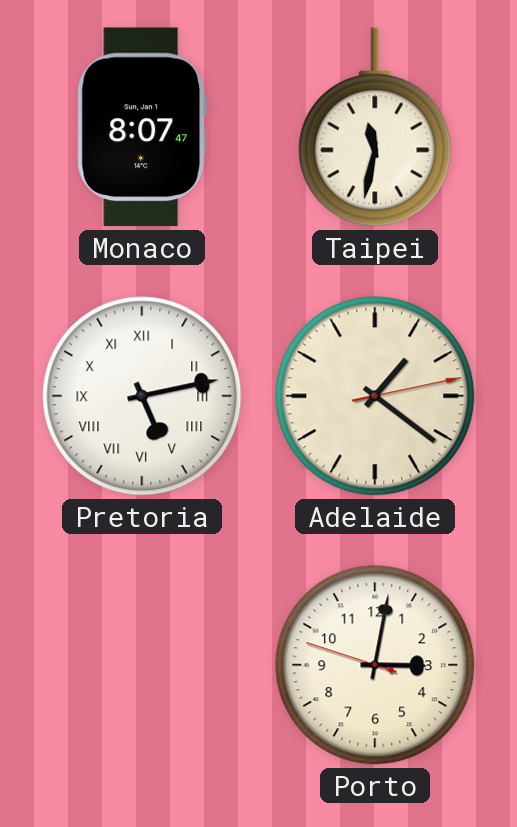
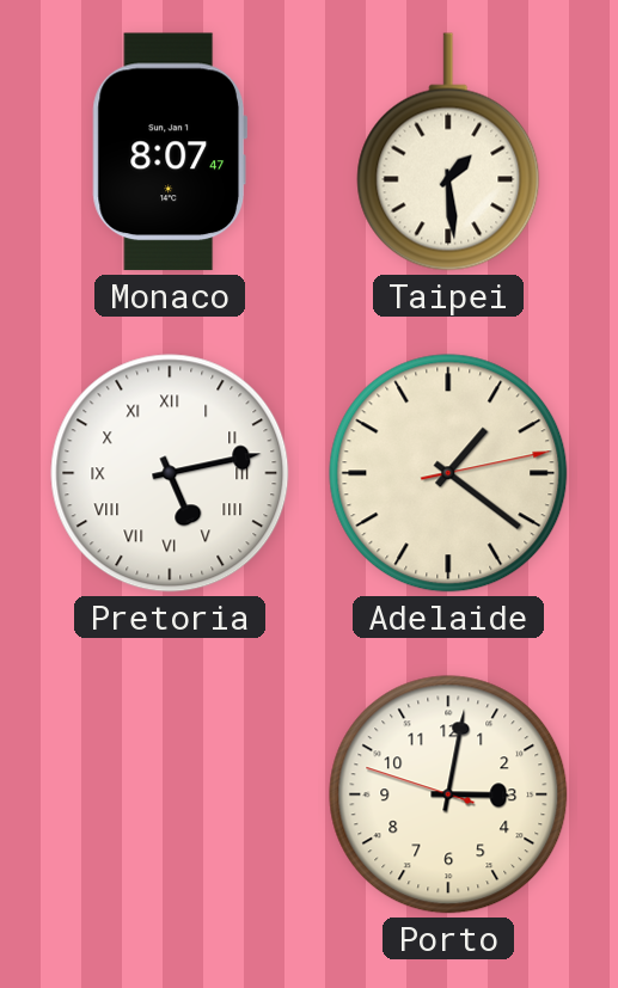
Taipei: 11:32 -> 1:29 (448, 152)
